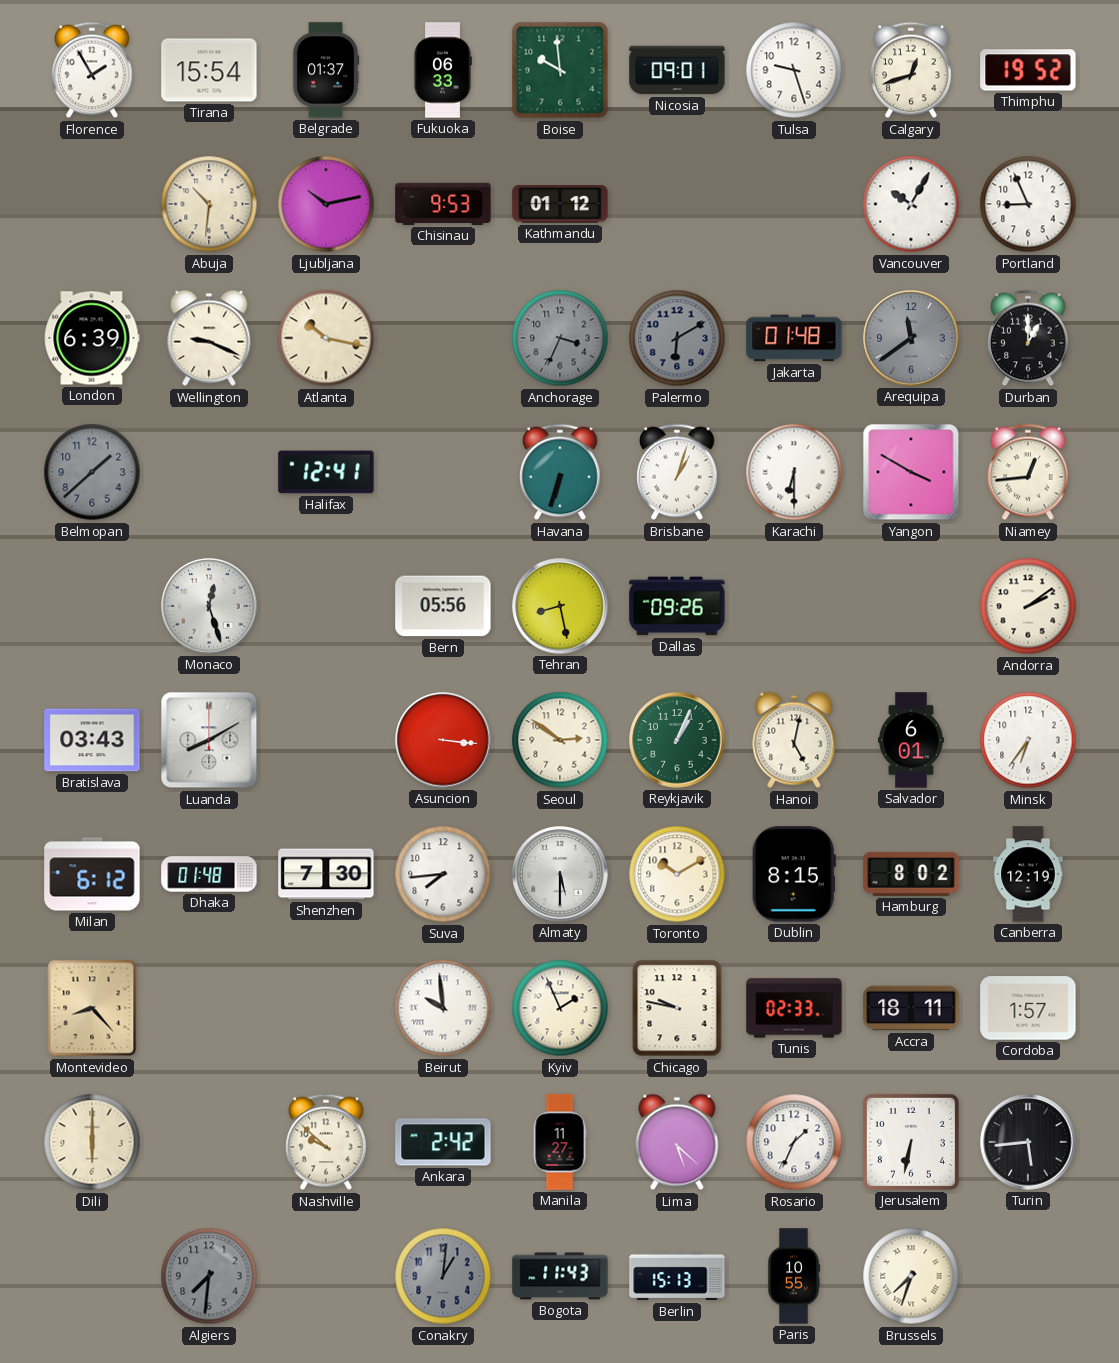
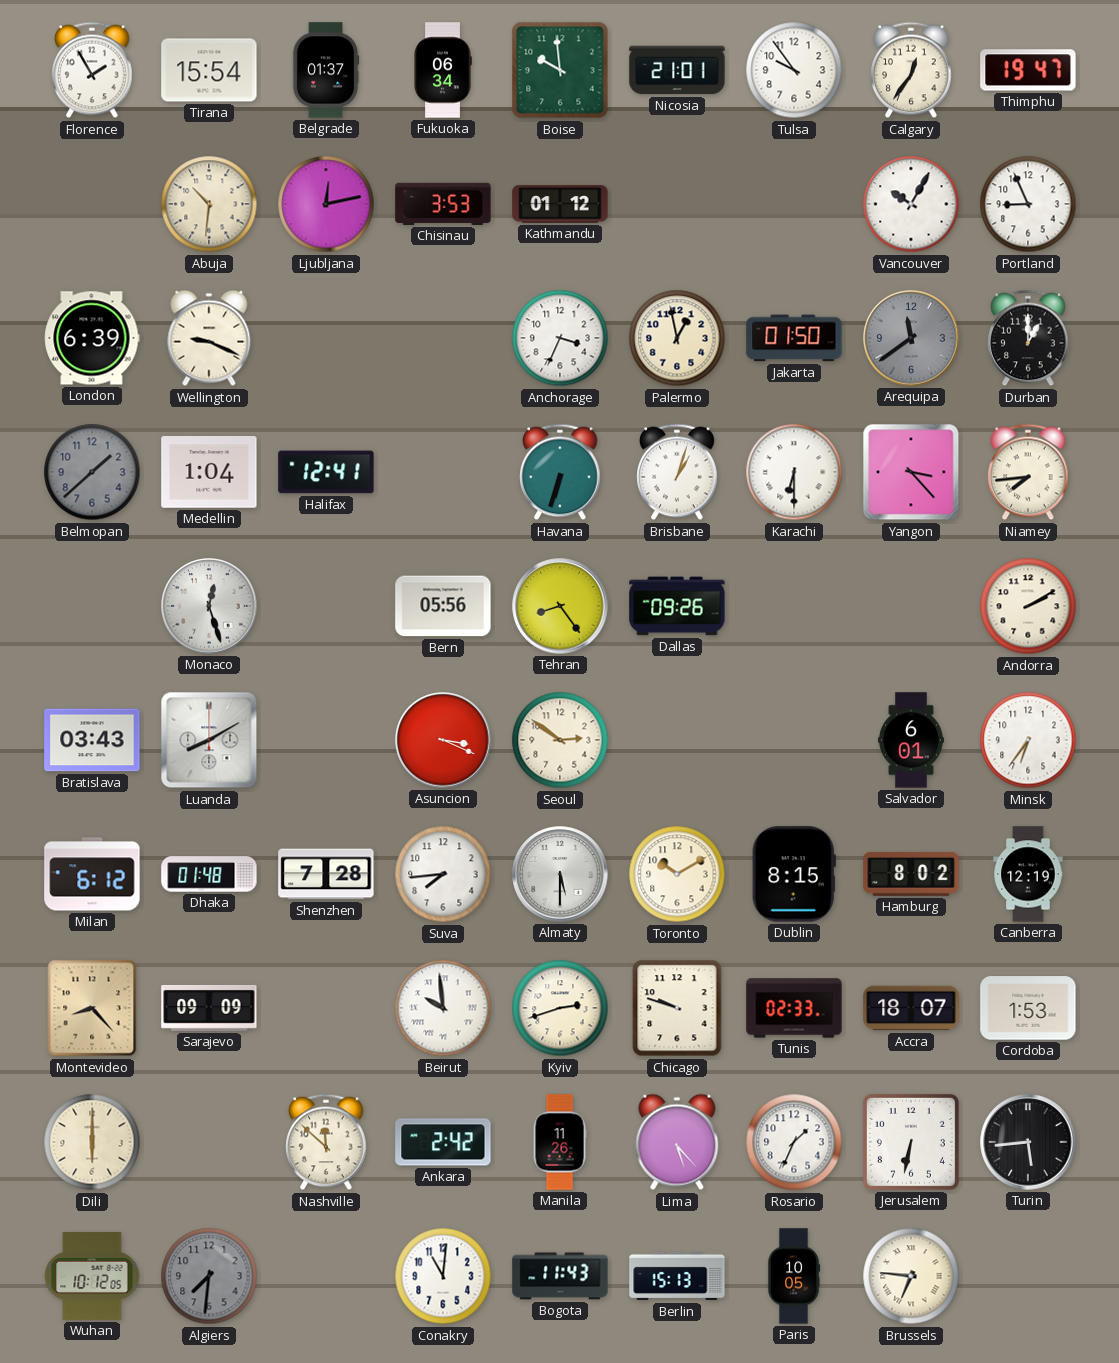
Fukuoka: 06:33 -> 06:34 (443, 70)
Nicosia: 09:01 -> 21:01 (677, 70)
Tulsa: 9:27 -> 9:54 (794, 70)
Calgary: 12:42 -> 12:36 (911, 70)
Thimphu: 19:52 -> 19:47 (1028, 70)
Ljubljana: 10:13 -> 12:13 (326, 204)
Chisinau: 9:53 -> 3:53 (443, 204)
Atlanta: 10:17 -> none (326, 338)
Anchorage dial: grey -> white (560, 338)
Palermo: 6:10 -> 12:58 (677, 338)
Palermo dial: grey -> cream (677, 338)
Jakarta: 01:48 -> 01:50 (794, 338)
Medellin: none -> 1:04 (209, 473)
Yangon: 3:50 -> 3:23 (911, 472)
Niamey: 12:44 -> 7:44 (1028, 472)
Tehran: 8:28 -> 8:24 (560, 606)
Andorra: 2:09 -> 2:10 (1028, 606)
Asuncion: 3:16 -> 3:19 (443, 740)
Reykjavik: 1:04 -> none (677, 740)
Hanoi: 5:02 -> none (794, 740)
Shenzhen: 7:30 -> 7:28 (326, 874)
Sarajevo: none -> 09:09 (209, 1008)
Kyiv: 1:56 -> 2:42 (560, 1008)
Chicago: 9:47 -> 9:48 (677, 1008)
Accra: 18:11 -> 18:07 (911, 1008)
Cordoba: 1:57 -> 1:53 (1028, 1008)
Nashville: 9:52 -> 11:52 (326, 1142)
Manila: 11:27 -> 11:26 (560, 1142)
Lima: 5:22 -> 5:23 (677, 1142)
Wuhan: none -> 10:12 (92, 1276)
Conakry: 1:01 -> 11:01 (443, 1276)
Conakry dial: grey -> white (443, 1276)
Paris: 10:55 -> 10:05 (794, 1276)
Brussels: 7:33 -> 6:46 (911, 1276)
